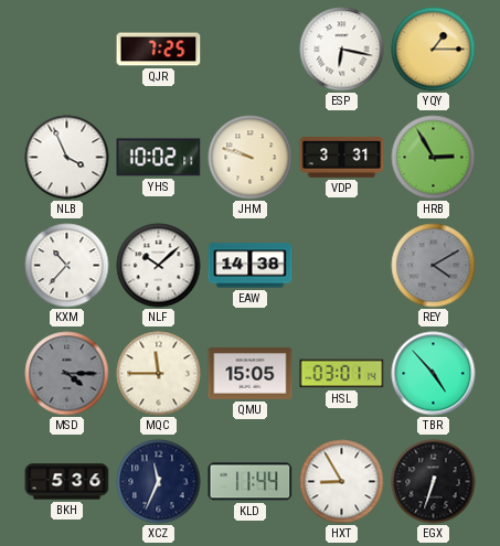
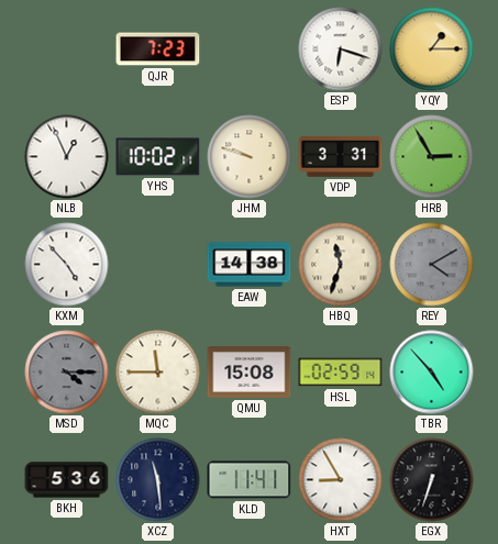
QJR: 7:25 -> 7:23 (158, 49)
ESP: 6:17 -> 6:18 (341, 49)
NLB: 3:56 -> 12:56 (67, 157)
KXM: 10:37 -> 4:53 (67, 265)
NLF: 10:08 -> none (159, 266)
HBQ: none -> 11:33 (341, 265)
QMU: 15:05 -> 15:08 (250, 373)
HSL: 03:01 -> 02:59 (341, 373)
XCZ: 11:34 -> 11:29 (158, 480)
KLD: 11:44 -> 11:41 (250, 480)
